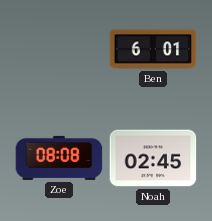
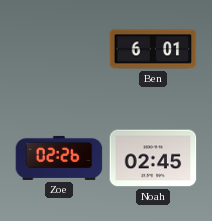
Zoe: 08:08 -> 02:26 (59, 158)
